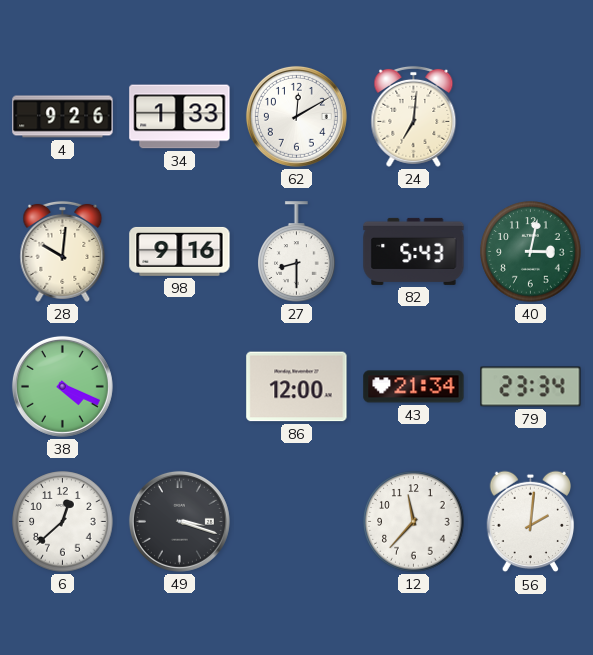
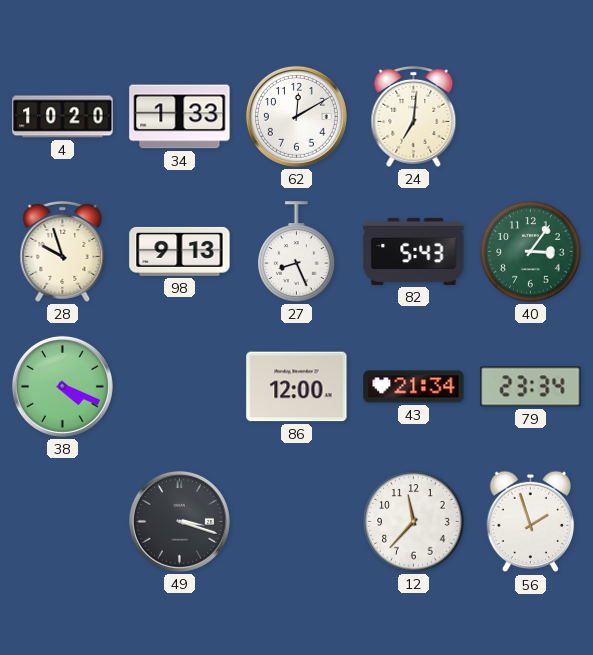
4: 9:26 -> 10:20 (63, 117)
28: 10:01 -> 9:57 (63, 251)
98: 9:16 -> 9:13 (180, 251)
27: 8:30 -> 8:26 (297, 252)
40: 3:02 -> 3:06 (531, 252)
6: 12:38 -> none (63, 522)
56: 2:01 -> 1:57 (531, 522)
